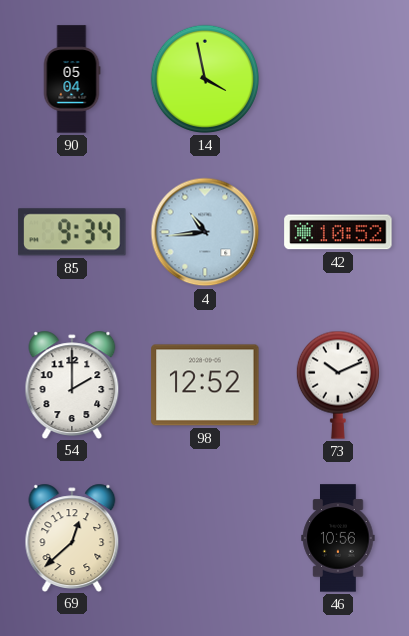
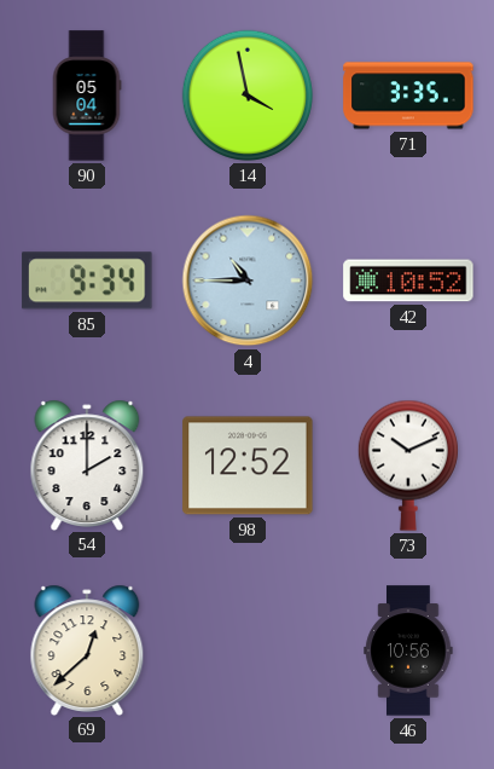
71: none -> 3:35 (408, 96)
4: 10:44 -> 10:45 (248, 281)
